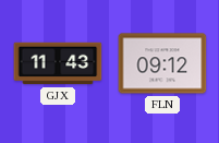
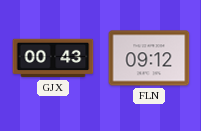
GJX: 11:43 -> 00:43 (53, 58)
